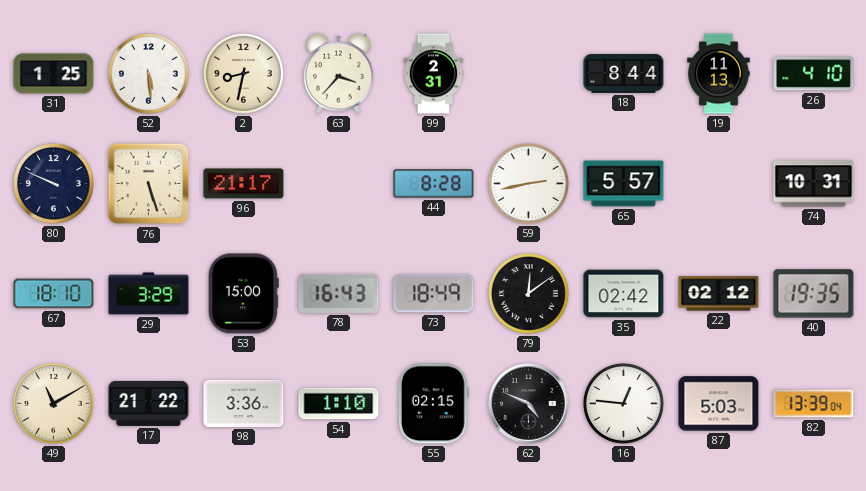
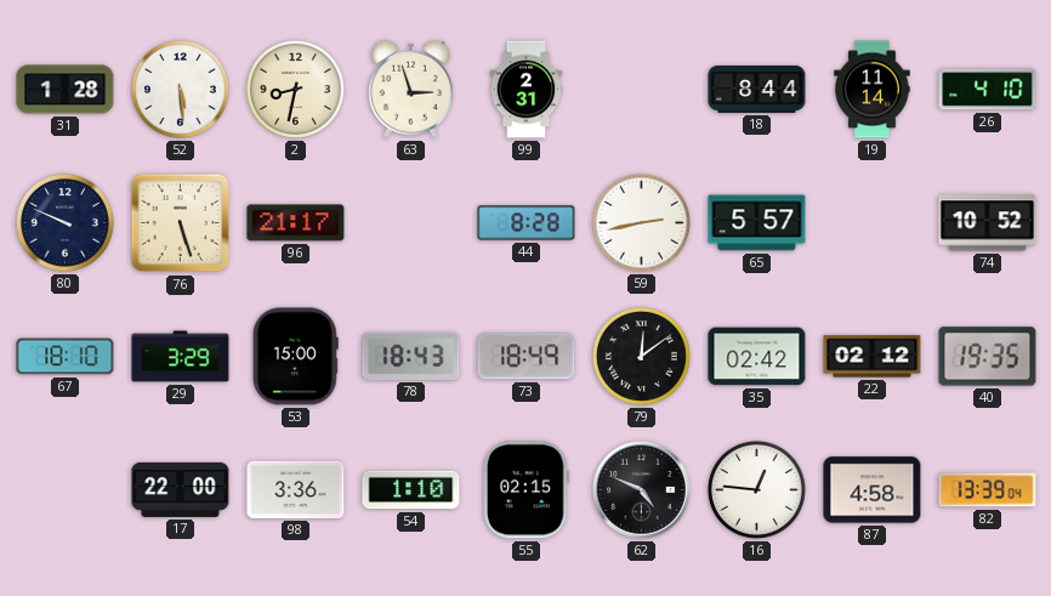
31: 1:25 -> 1:28 (66, 90)
63: 3:37 -> 2:57 (411, 89)
19: 11:13 -> 11:14 (873, 90)
74: 10:31 -> 10:52 (988, 223)
78: 16:43 -> 18:43 (411, 356)
49: 11:10 -> none (53, 403)
17: 21:22 -> 22:00 (181, 489)
87: 5:03 -> 4:58 (873, 490)
